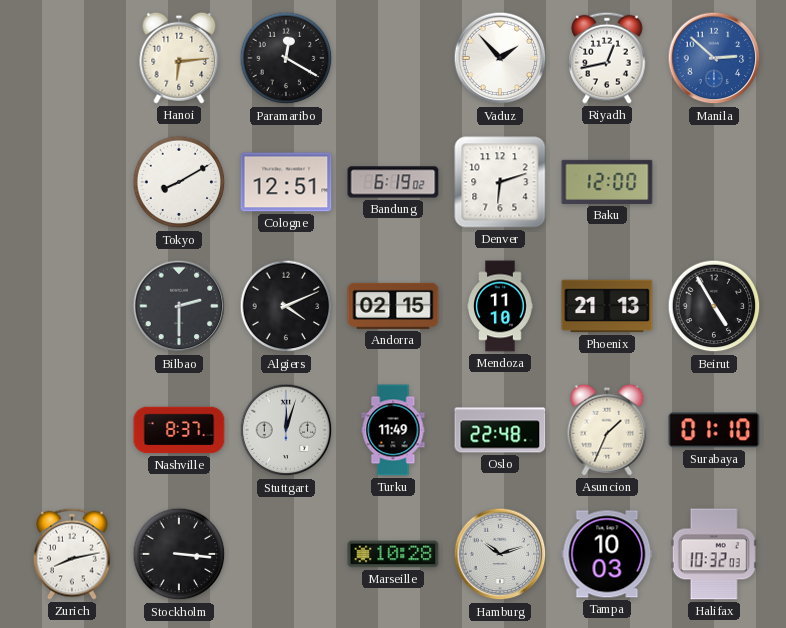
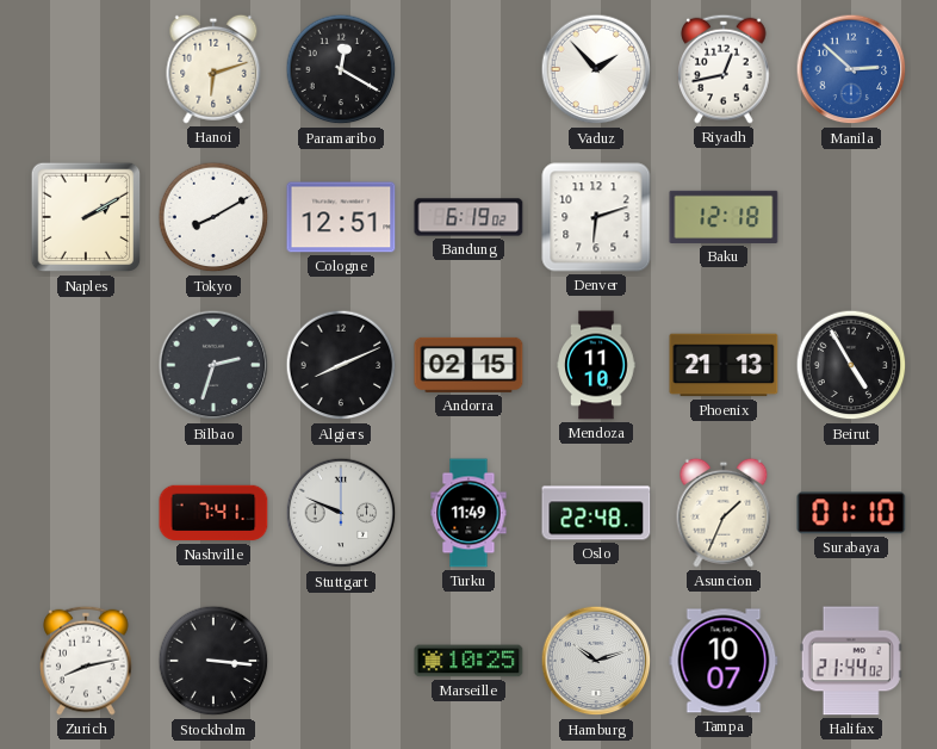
Hanoi: 6:14 -> 6:12 (213, 69)
Naples: none -> 2:10 (86, 217)
Baku: 12:00 -> 12:18 (724, 217)
Bilbao: 2:30 -> 2:33 (213, 365)
Algiers: 4:11 -> 8:11 (341, 365)
Nashville: 8:37 -> 7:41 (213, 513)
Stuttgart: 12:03 -> 9:49 (341, 513)
Marseille: 10:28 -> 10:25 (468, 661)
Tampa: 10:03 -> 10:07 (724, 661)
Halifax: 10:32 -> 21:44 (851, 661)
